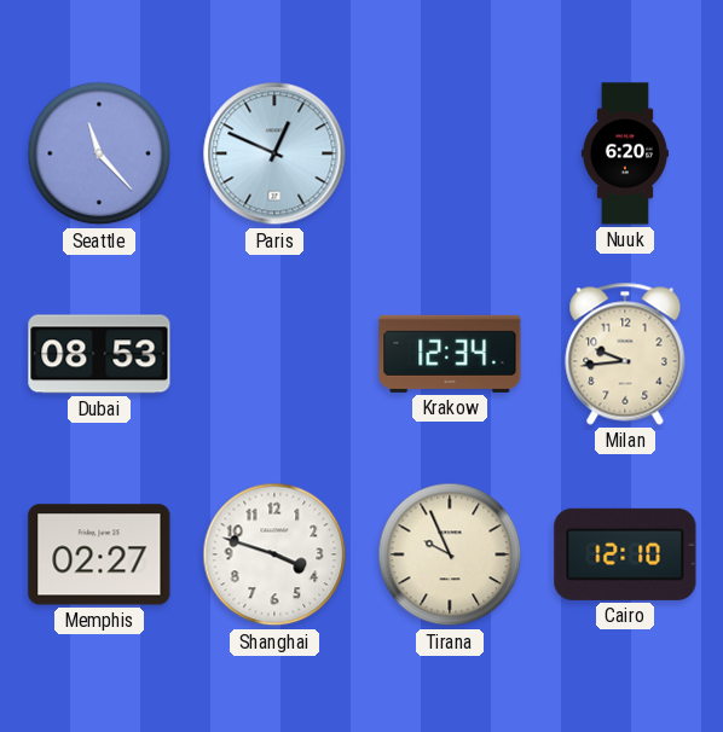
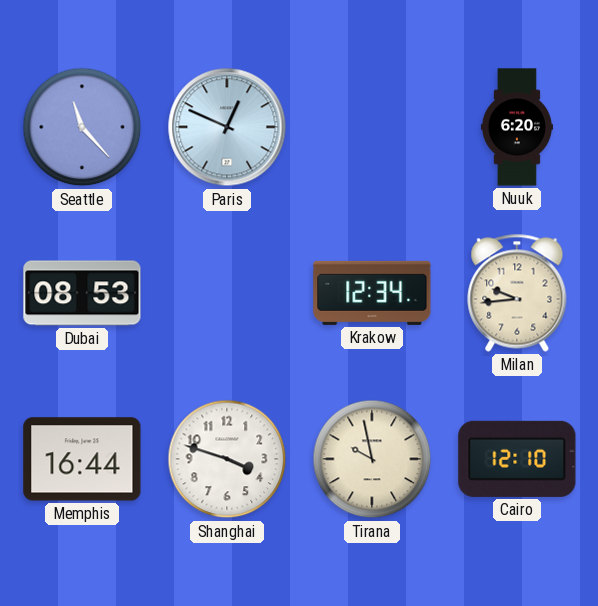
Memphis: 02:27 -> 16:44 (82, 459)
Tirana: 9:56 -> 9:58 (372, 459)
